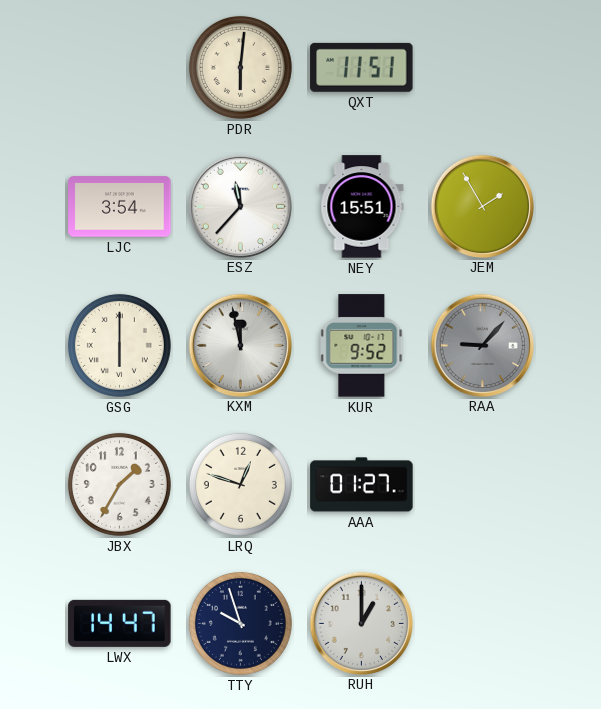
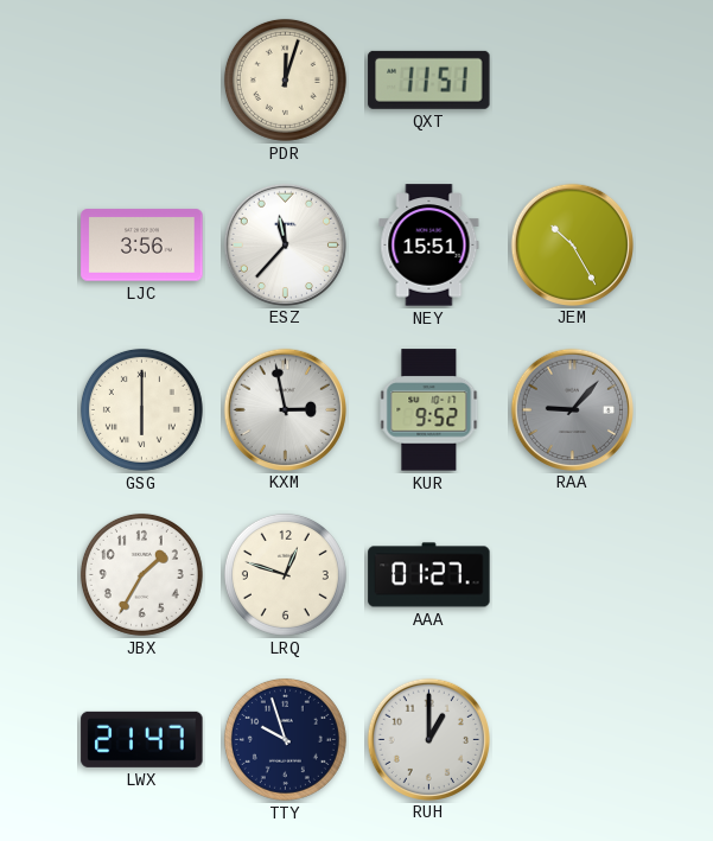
PDR: 6:01 -> 12:03 (285, 79)
LJC: 3:54 -> 3:56 (142, 246)
JEM: 1:55 -> 10:25 (572, 244)
KXM: 11:58 -> 2:58 (285, 409)
LWX: 14:47 -> 21:47 (142, 739)
